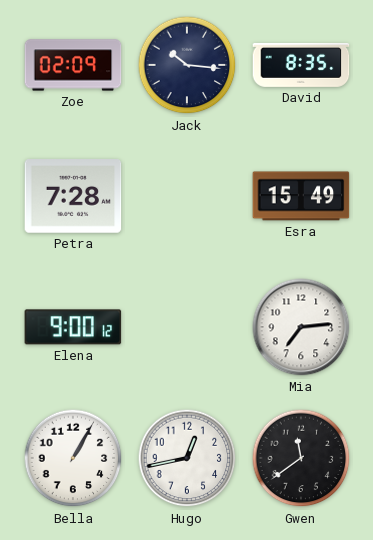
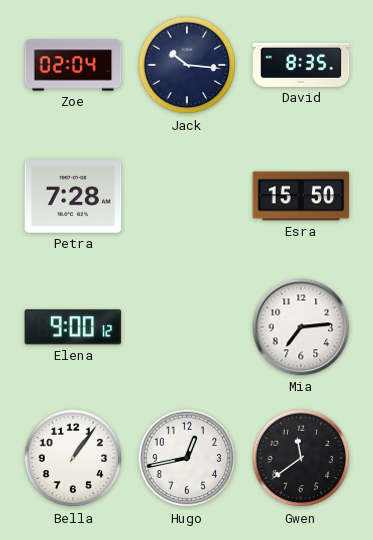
Zoe: 02:09 -> 02:04 (73, 65)
Esra: 15:49 -> 15:50 (301, 196)
Bella: 1:05 -> 1:06 (73, 458)
